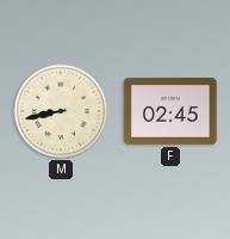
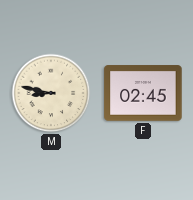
M: 8:43 -> 8:47 (51, 93)
